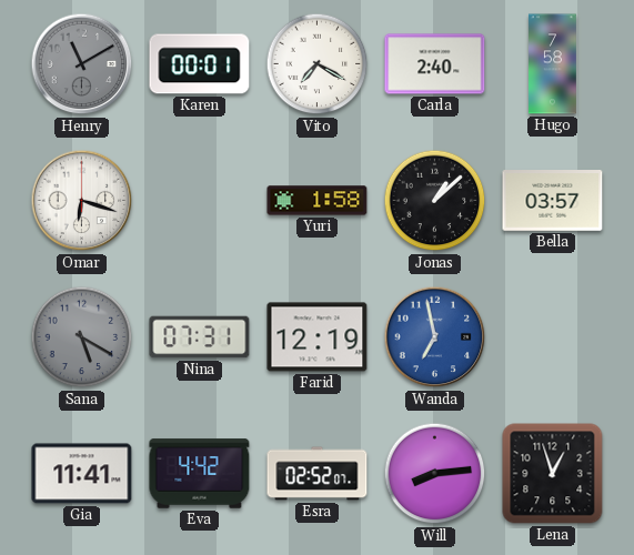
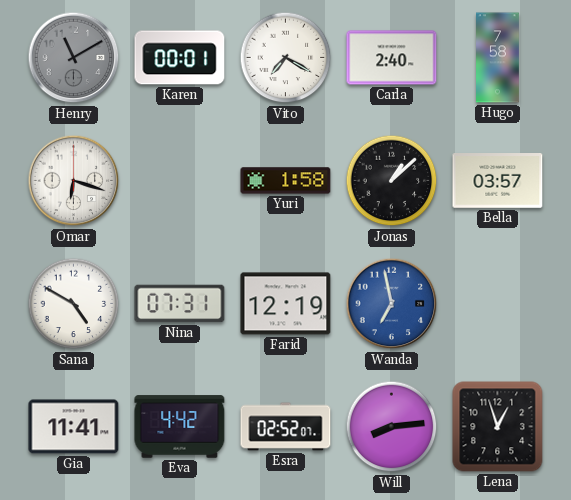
Sana: 5:20 -> 4:50 (74, 304)
Sana dial: grey -> white (74, 304)
